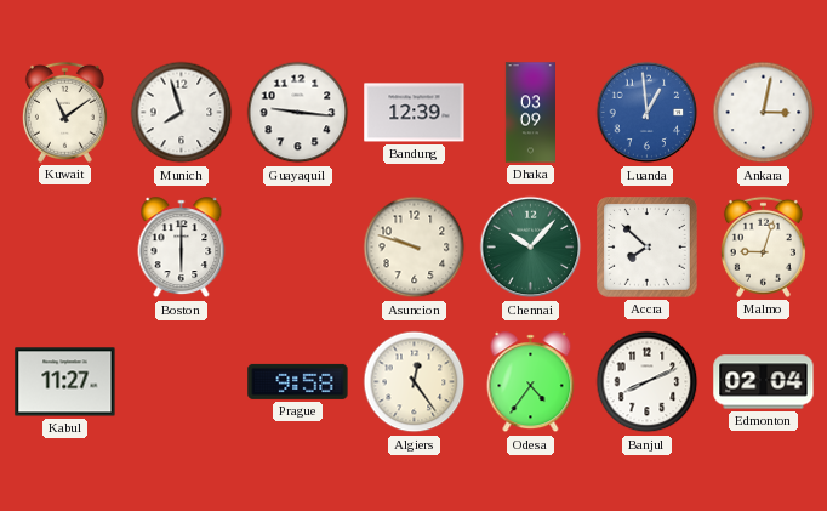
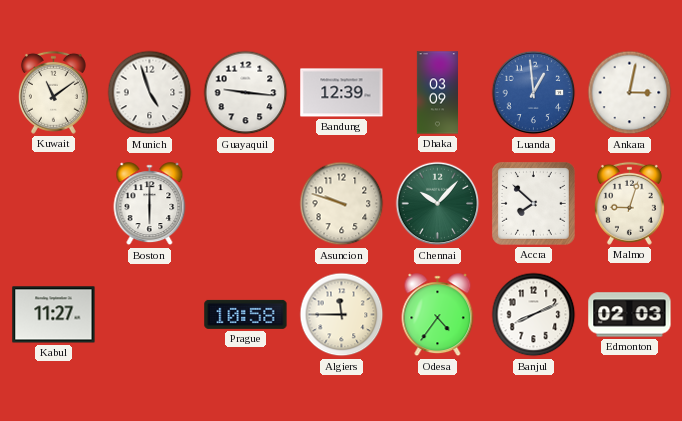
Munich: 7:57 -> 4:57 (150, 93)
Prague: 9:58 -> 10:58 (246, 314)
Algiers: 12:24 -> 11:45 (342, 315)
Edmonton: 02:04 -> 02:03 (630, 315)
